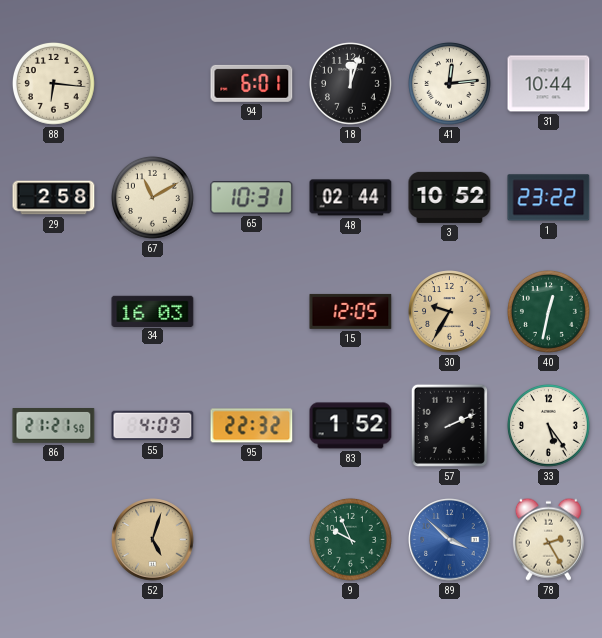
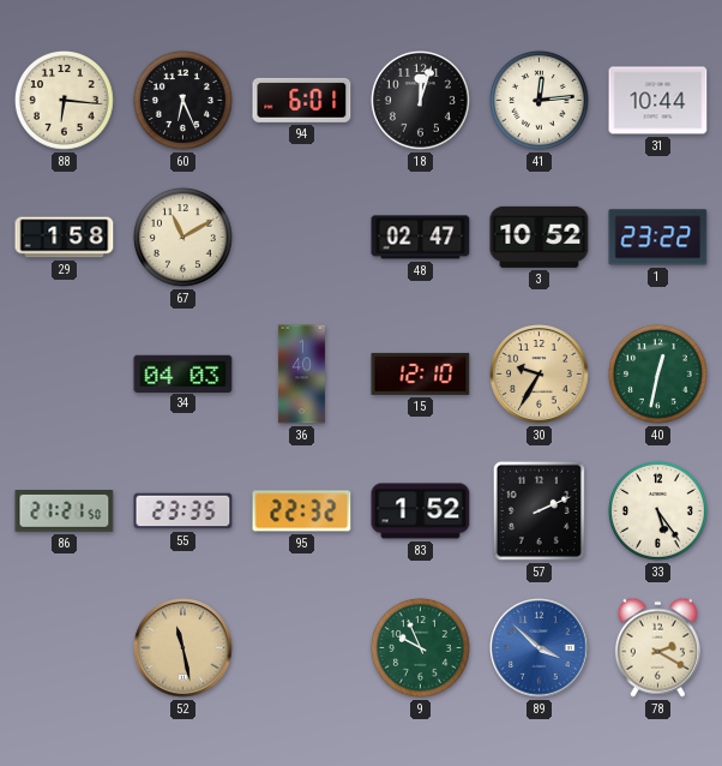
60: none -> 6:26 (182, 101)
29: 2:58 -> 1:58 (65, 238)
65: 10:31 -> none (252, 198)
48: 02:44 -> 02:47 (421, 238)
34: 16:03 -> 04:03 (183, 373)
36: none -> 1:40 (301, 375)
15: 12:05 -> 12:10 (421, 373)
55: 4:09 -> 23:35 (183, 511)
52: 5:03 -> 11:28 (183, 648)
78: 2:25 -> 2:20 (657, 647)
